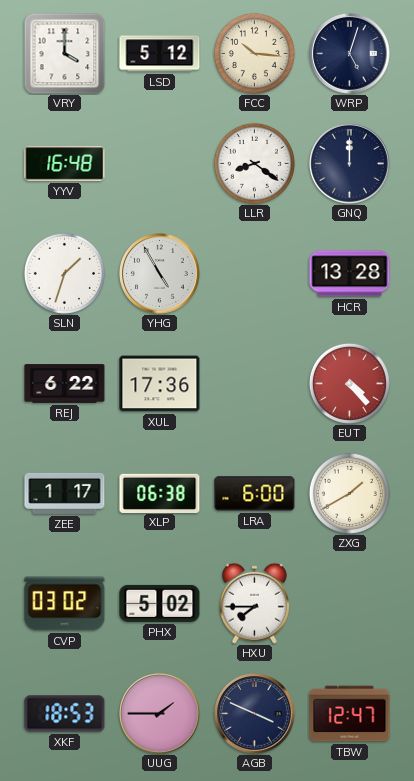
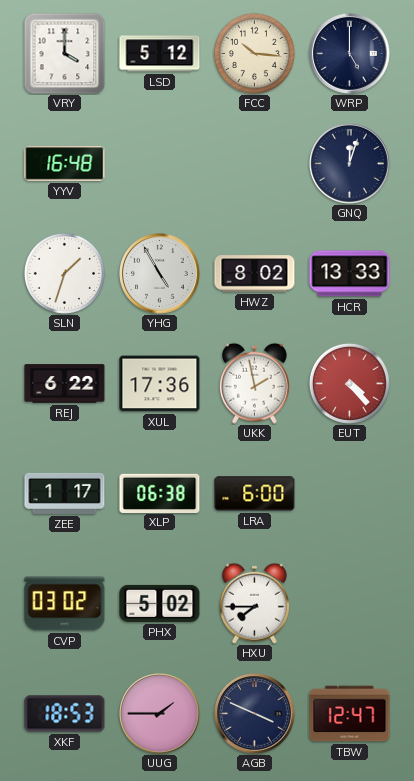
WRP: 5:03 -> 5:00 (350, 54)
LLR: 8:21 -> none (254, 163)
GNQ: 12:00 -> 12:03 (350, 164)
HWZ: none -> 8:02 (255, 274)
HCR: 13:28 -> 13:33 (350, 274)
UKK: none -> 1:58 (254, 383)
ZXG: 1:40 -> none (349, 493)
